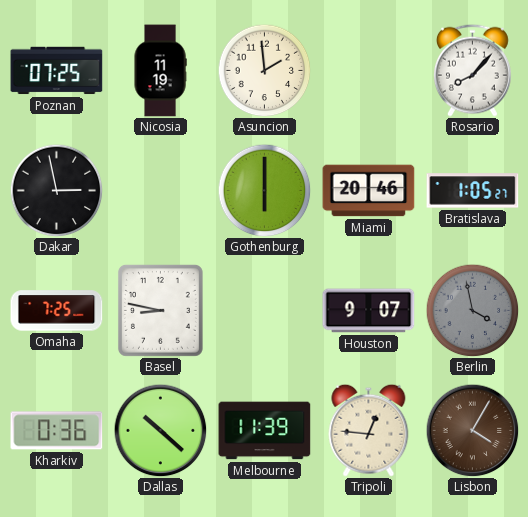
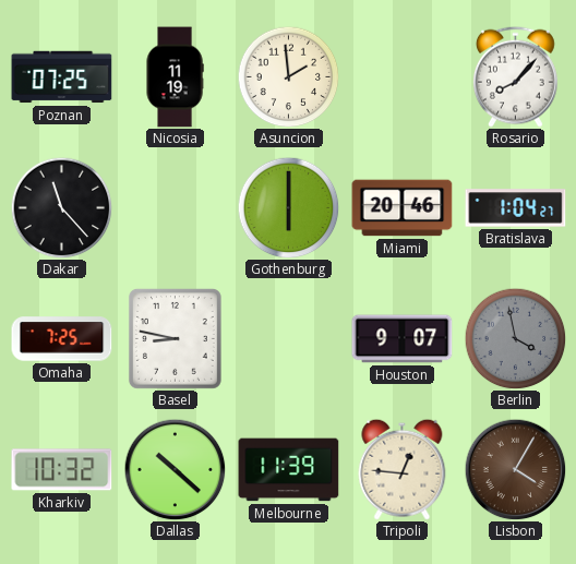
Dakar: 2:58 -> 11:23 (61, 207)
Bratislava: 1:05 -> 1:04 (516, 208)
Kharkiv: 0:36 -> 10:32 (62, 470)
